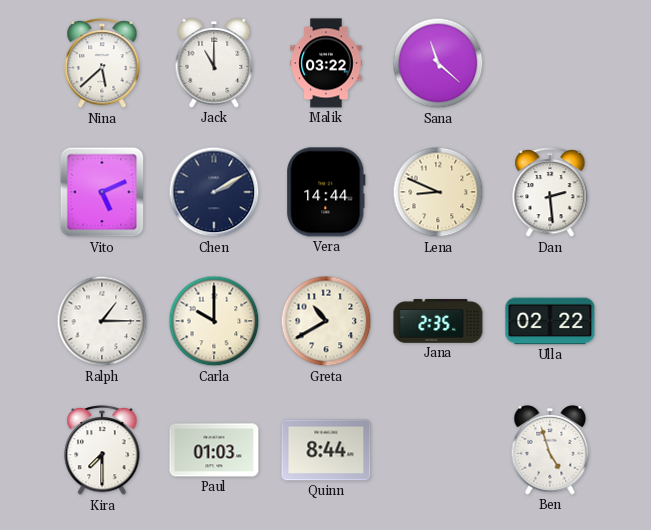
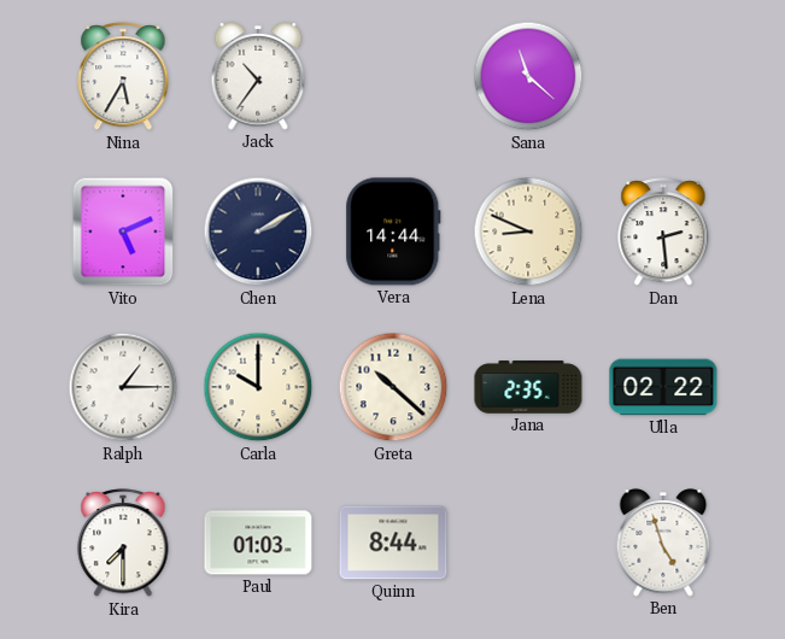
Nina: 5:38 -> 5:35 (123, 77)
Jack: 11:00 -> 10:36 (258, 76)
Malik: 03:22 -> none (326, 63)
Greta: 10:40 -> 10:22 (393, 387)
